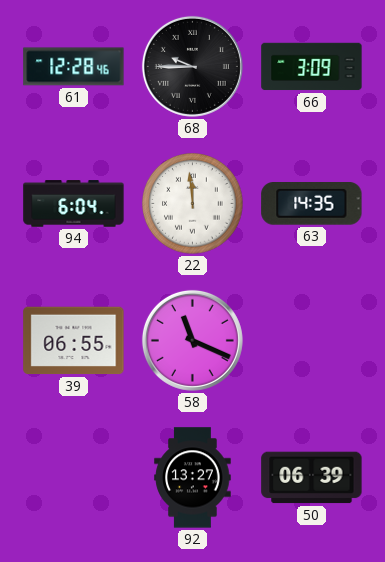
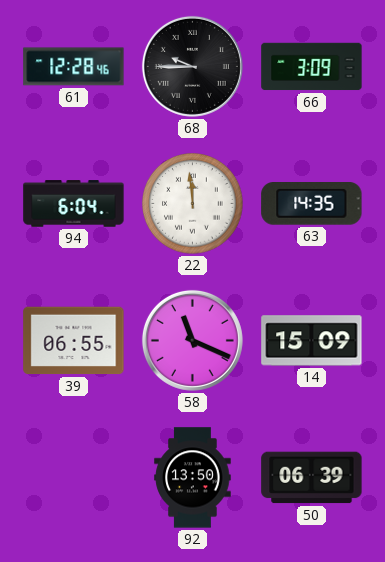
14: none -> 15:09 (312, 341)
92: 13:27 -> 13:50 (193, 478)
